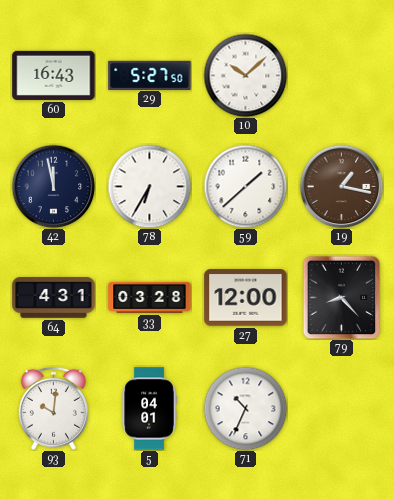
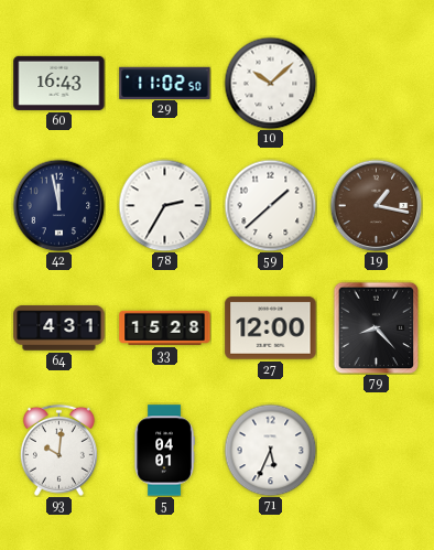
29: 5:27 -> 11:02 (165, 83)
78: 6:35 -> 2:35 (164, 205)
33: 03:28 -> 15:28 (165, 327)
71: 10:34 -> 5:34 (270, 450)
